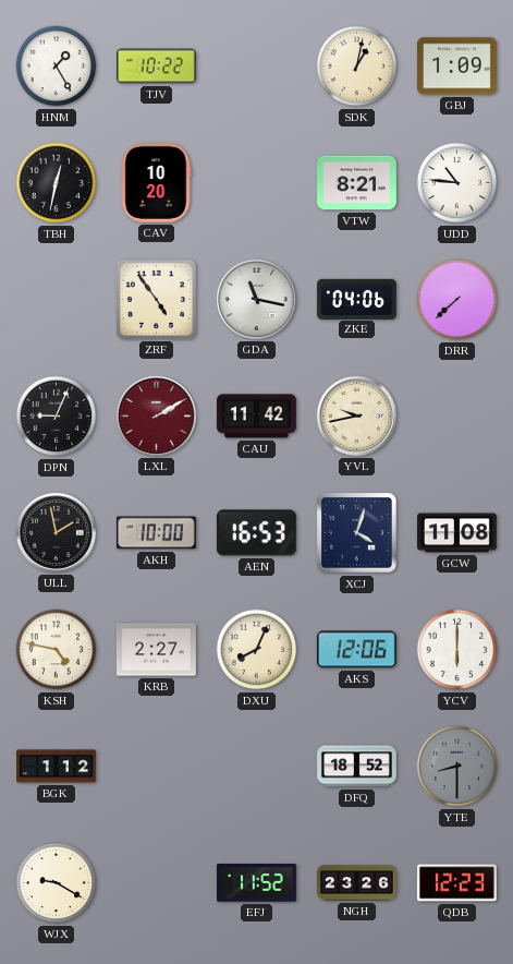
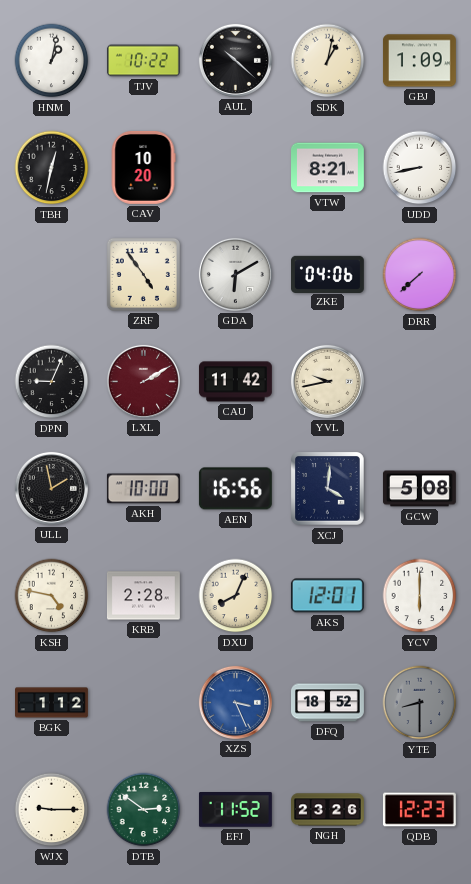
HNM: 1:25 -> 1:02 (52, 61)
AUL: none -> 10:22 (235, 60)
UDD: 10:46 -> 8:43 (420, 168)
GDA: 11:17 -> 6:10 (235, 274)
AEN: 16:53 -> 16:56 (235, 489)
XCJ: 4:03 -> 4:01 (328, 489)
GCW: 11:08 -> 5:08 (419, 489)
KRB: 2:27 -> 2:28 (143, 596)
AKS: 12:06 -> 12:01 (327, 596)
XZS: none -> 3:26 (235, 702)
WJX: 9:20 -> 9:15 (52, 810)
DTB: none -> 2:51 (144, 810)
